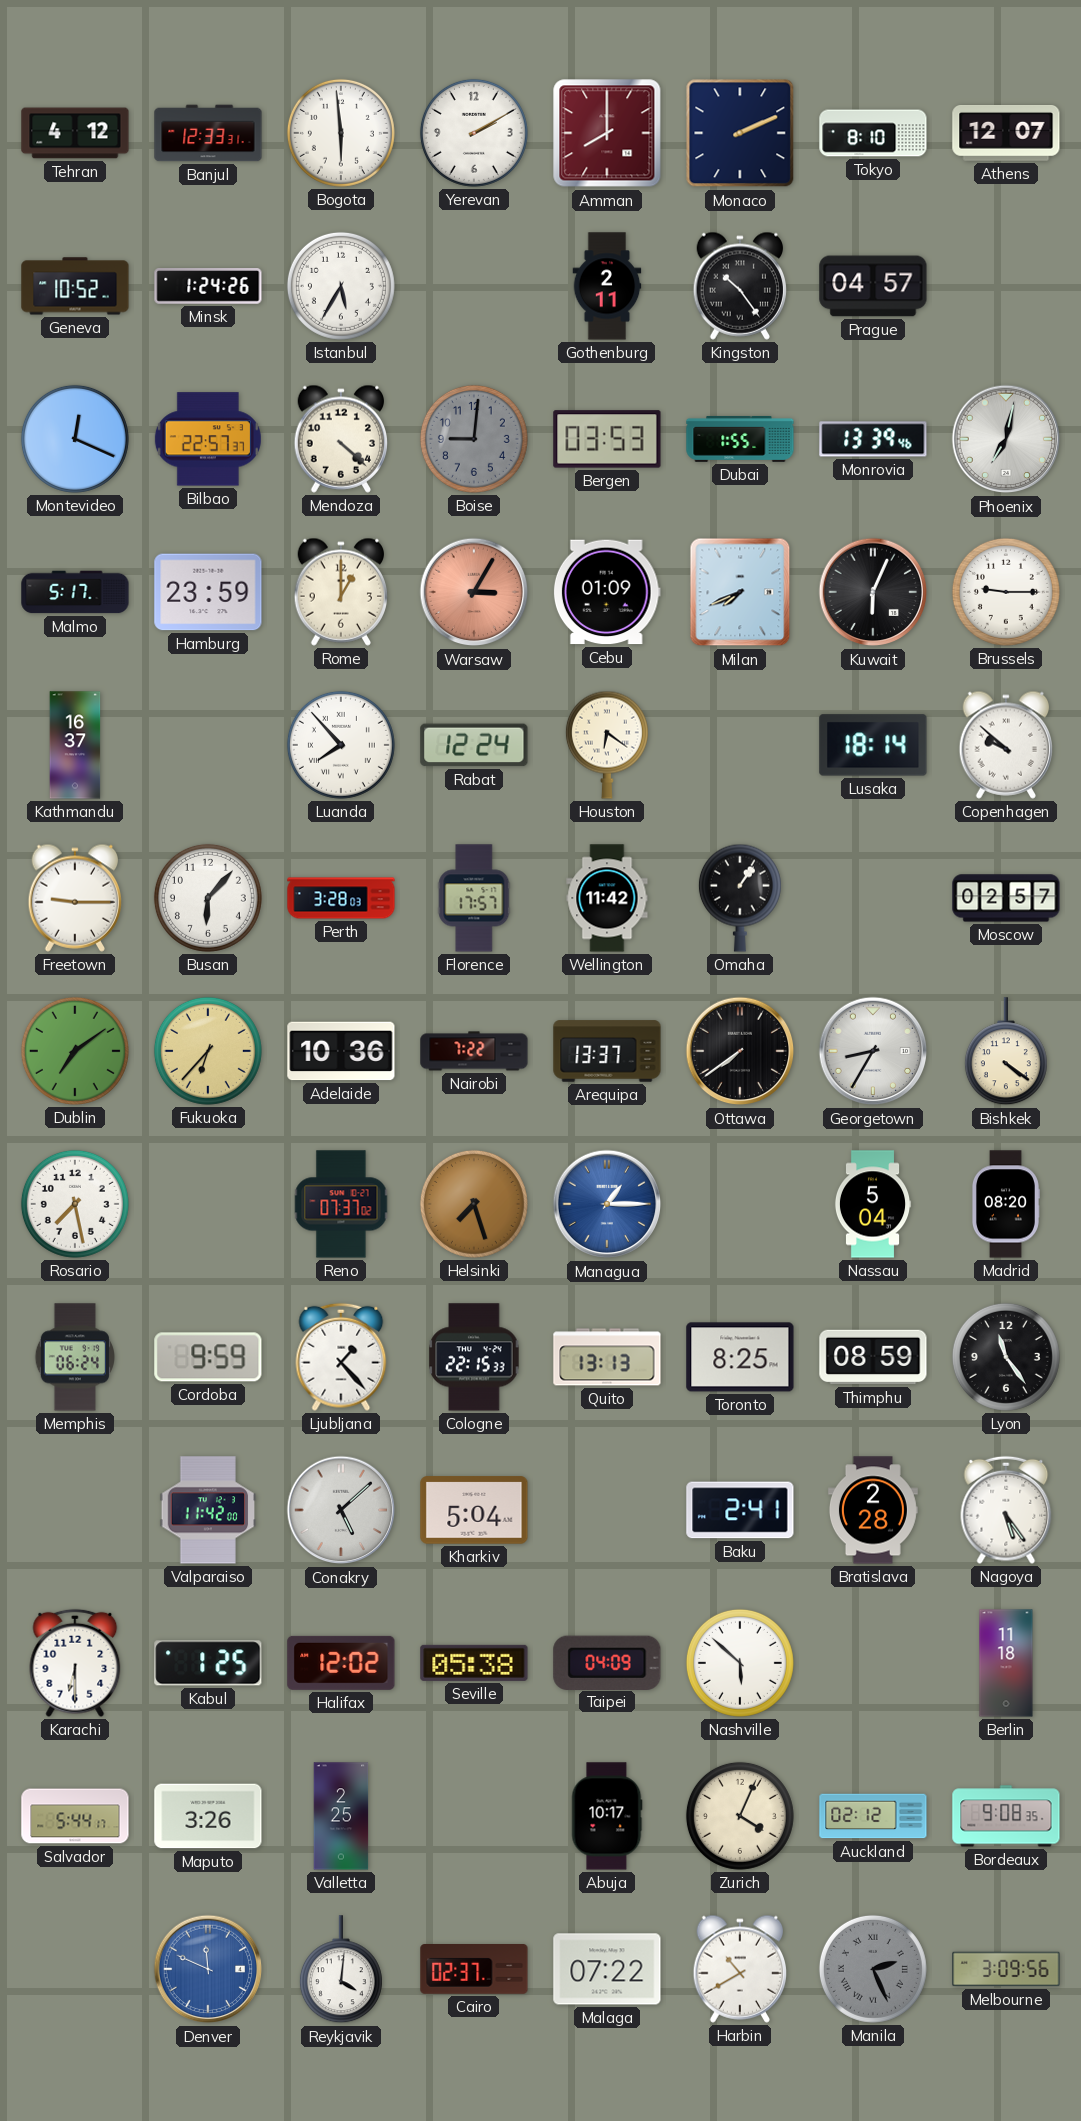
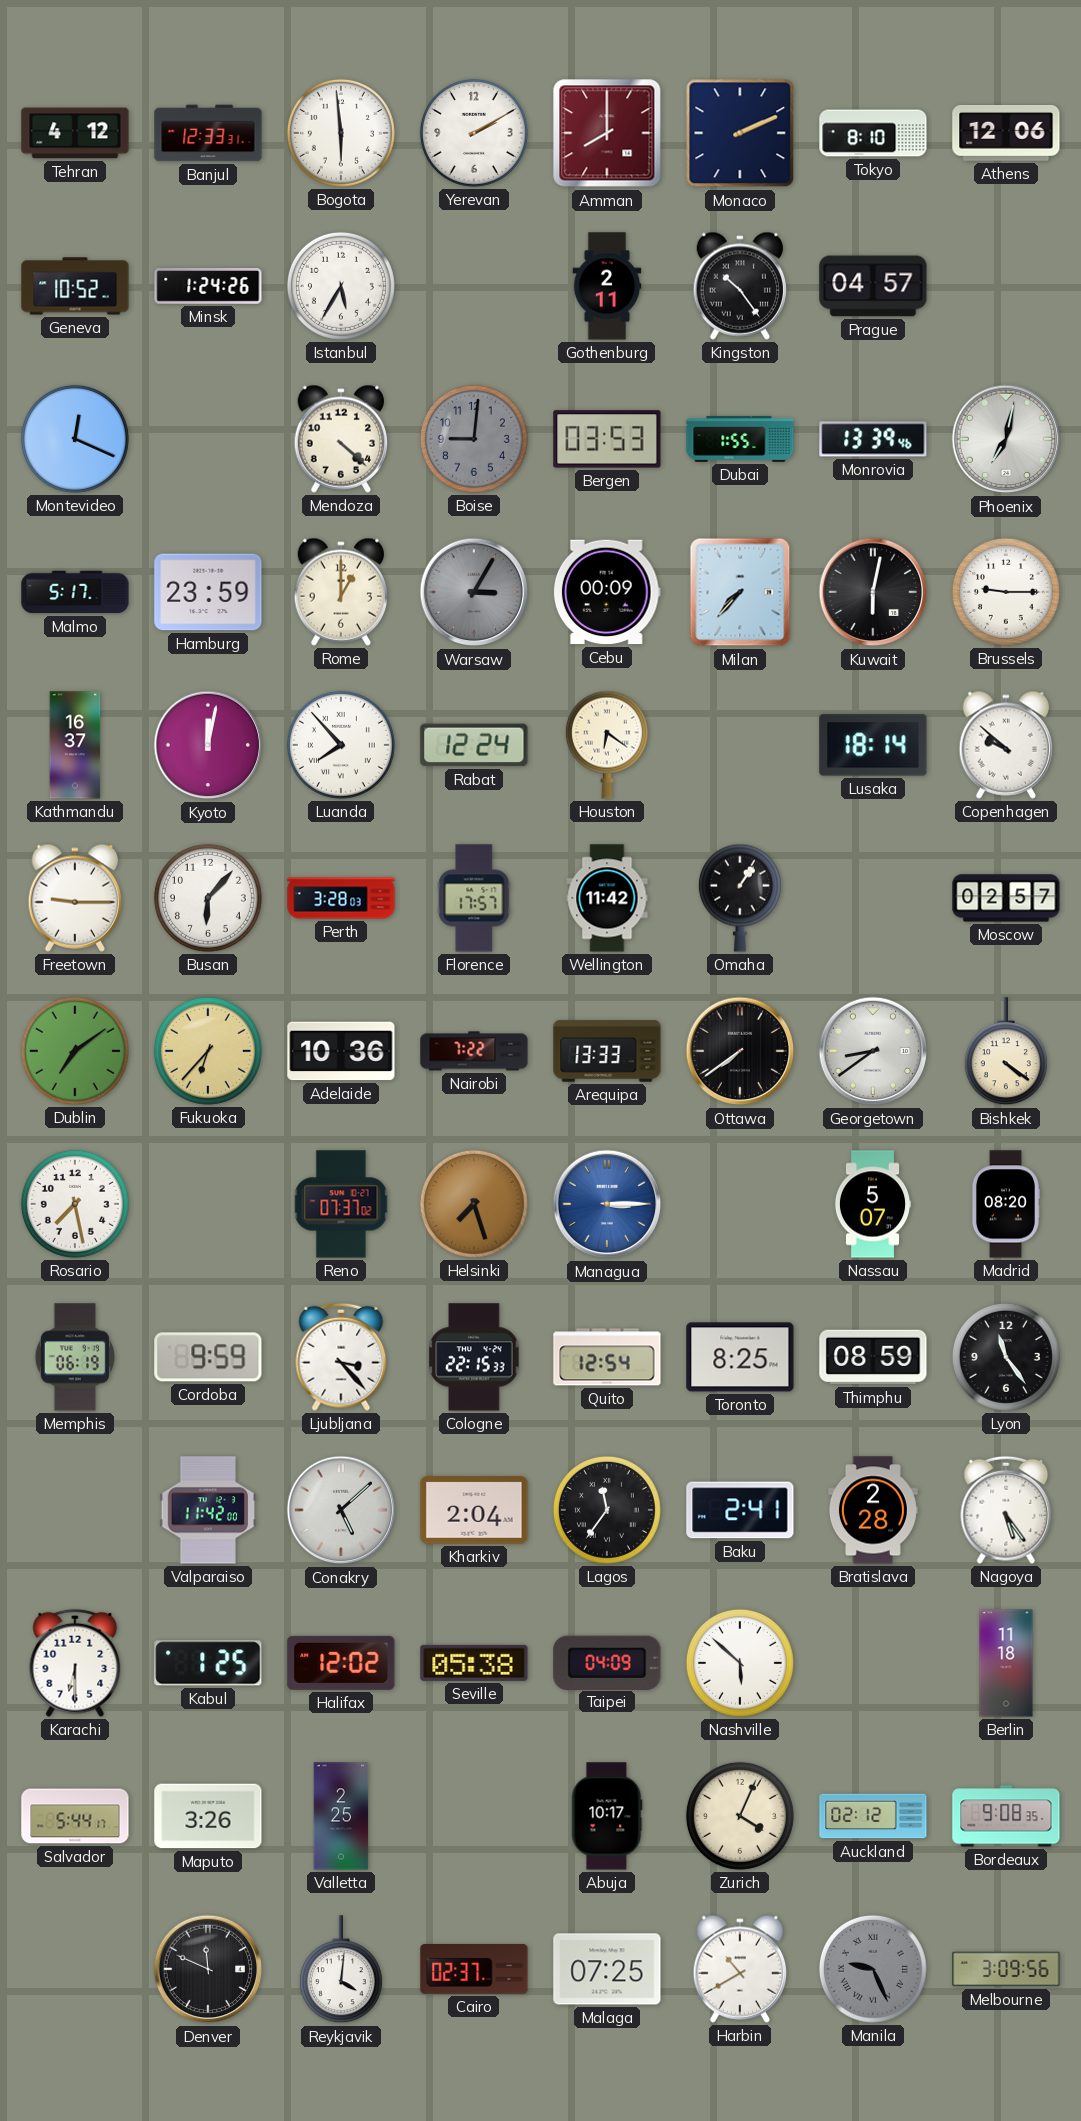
Athens: 12:07 -> 12:06 (1006, 134)
Bilbao: 22:57 -> none (208, 439)
Warsaw dial: salmon -> grey (474, 592)
Cebu: 01:09 -> 00:09 (607, 592)
Milan: 7:41 -> 7:37 (740, 592)
Kuwait: 6:04 -> 6:02 (873, 592)
Kyoto: none -> 12:02 (208, 745)
Arequipa: 13:37 -> 13:33 (607, 1051)
Georgetown: 8:35 -> 8:39 (873, 1051)
Managua: 1:15 -> 3:15 (607, 1204)
Nassau: 5:04 -> 5:07 (873, 1204)
Memphis: 06:24 -> 06:19 (74, 1357)
Ljubljana: 1:23 -> 3:23 (341, 1357)
Quito: 13:13 -> 12:54 (607, 1357)
Kharkiv: 5:04 -> 2:04 (474, 1510)
Lagos: none -> 11:36 (607, 1510)
Denver dial: blue -> black (208, 1969)
Malaga: 07:22 -> 07:25 (607, 1969)
Manila: 2:26 -> 9:26 (873, 1969)
